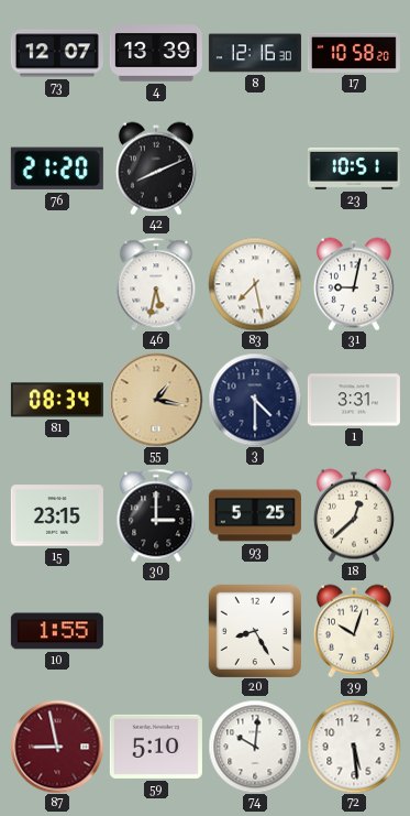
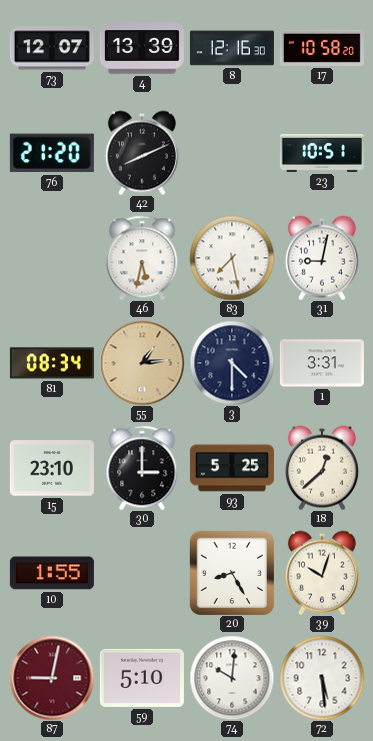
55: 1:17 -> 1:14 (142, 363)
15: 23:15 -> 23:10 (52, 468)
87: 8:58 -> 9:02 (52, 678)
